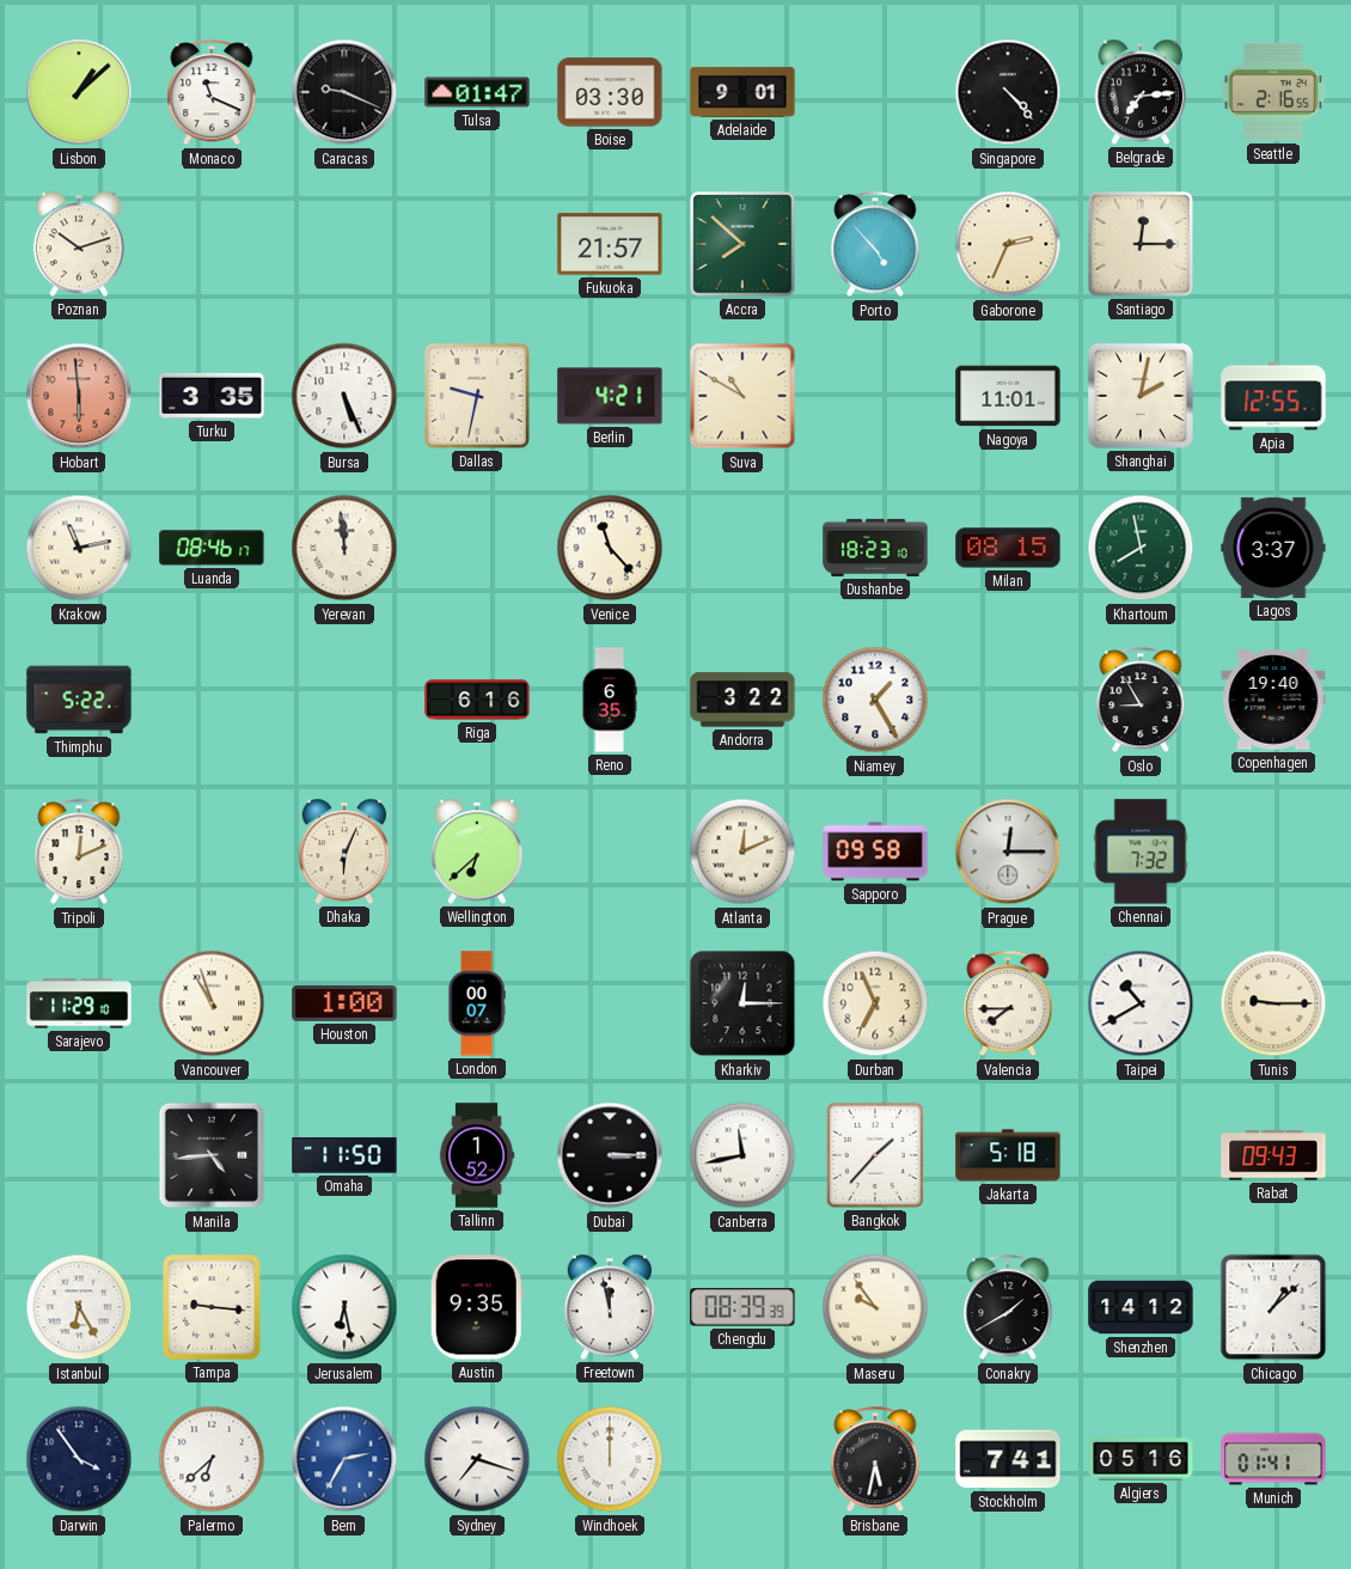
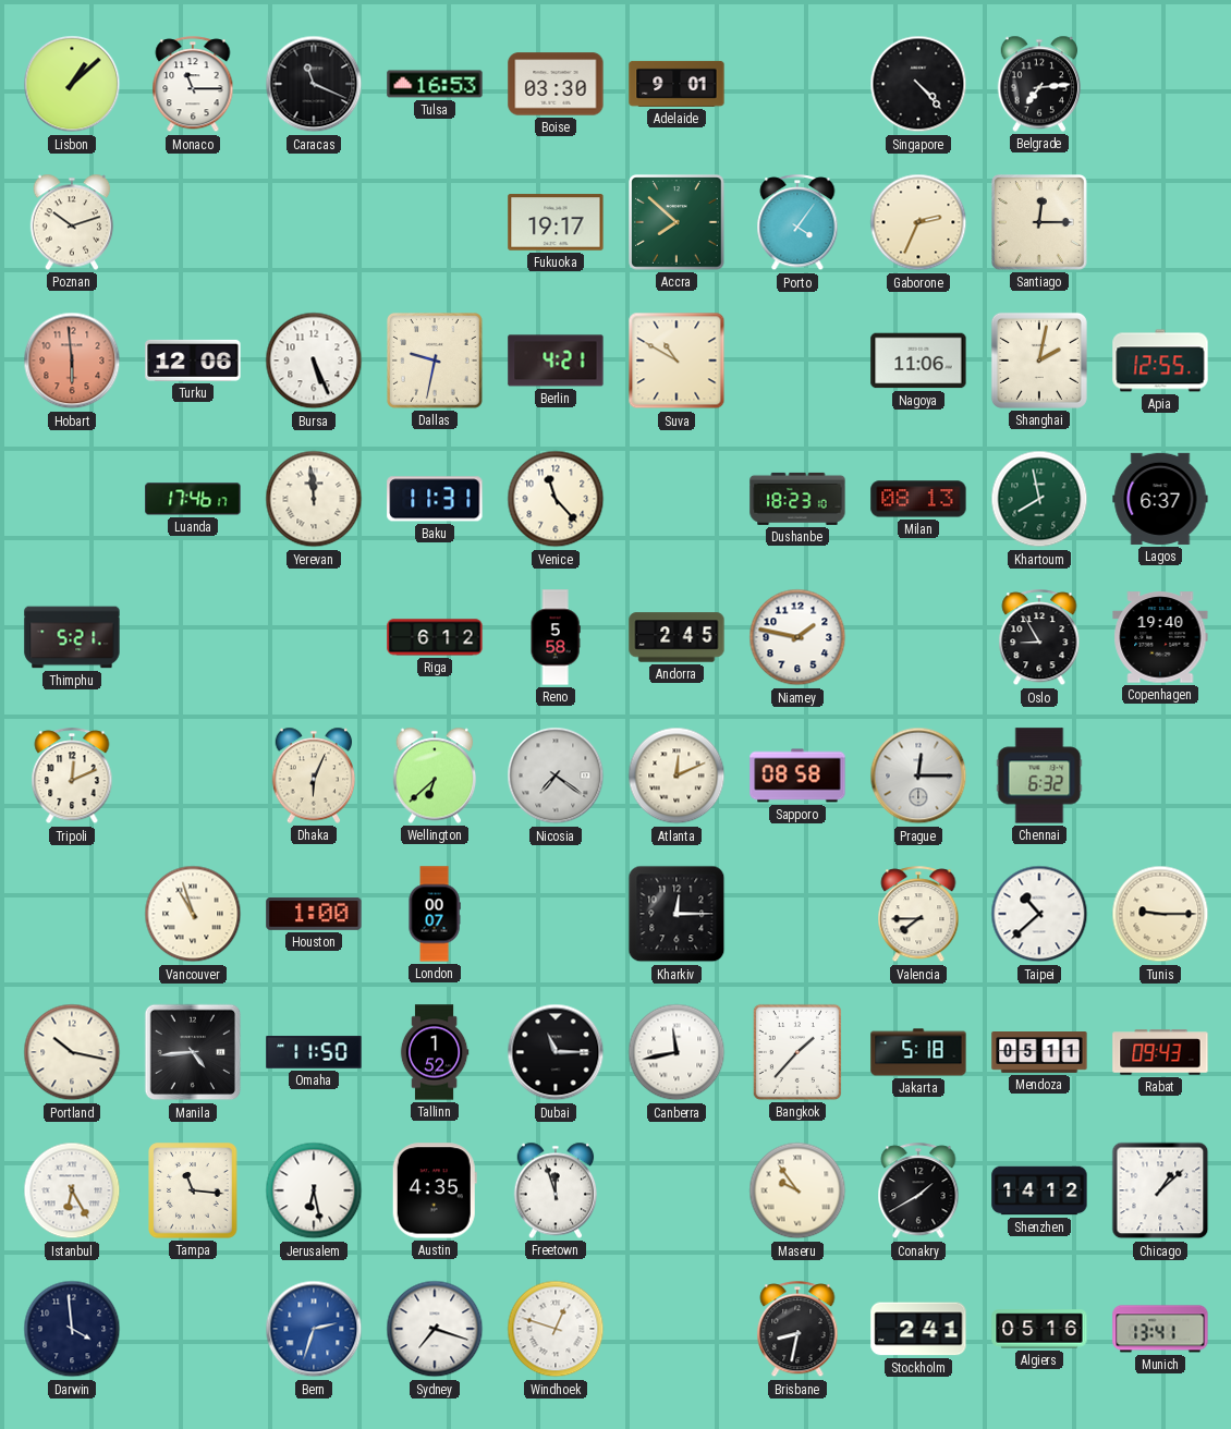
Monaco: 11:19 -> 11:15 (193, 85)
Caracas: 9:19 -> 11:19 (314, 84)
Tulsa: 01:47 -> 16:53 (435, 84)
Seattle: 2:16 -> none (1273, 92)
Fukuoka: 21:57 -> 19:17 (556, 222)
Porto: 4:53 -> 4:06 (797, 223)
Turku: 3:35 -> 12:06 (193, 361)
Nagoya: 11:01 -> 11:06 (918, 361)
Krakow: 11:13 -> none (79, 548)
Luanda: 08:46 -> 17:46 (193, 499)
Baku: none -> 11:31 (435, 499)
Milan: 08:15 -> 08:13 (918, 499)
Lagos: 3:37 -> 6:37 (1160, 499)
Thimphu: 5:22 -> 5:21 (72, 637)
Riga: 6:16 -> 6:12 (435, 637)
Reno: 6:35 -> 5:58 (556, 637)
Andorra: 3:22 -> 2:45 (677, 637)
Niamey: 1:25 -> 1:47 (797, 637)
Nicosia: none -> 7:21 (556, 775)
Sapporo: 09:58 -> 08:58 (797, 775)
Chennai: 7:32 -> 6:32 (1039, 775)
Sarajevo: 11:29 -> none (79, 1003)
Durban: 6:56 -> none (875, 1003)
Taipei: 10:40 -> 10:38 (1039, 914)
Portland: none -> 10:17 (72, 1052)
Dubai: 3:15 -> 11:15 (556, 1052)
Mendoza: none -> 05:11 (1039, 1053)
Tampa: 9:16 -> 11:16 (193, 1190)
Austin: 9:35 -> 4:35 (435, 1190)
Freetown: 11:58 -> 11:57 (556, 1190)
Chengdu: 08:39 -> none (742, 1307)
Darwin: 3:54 -> 3:59 (72, 1329)
Palermo: 6:38 -> none (212, 1459)
Bern: 2:35 -> 2:33 (314, 1329)
Windhoek: 12:00 -> 12:48 (556, 1329)
Brisbane: 5:32 -> 8:32 (797, 1330)
Stockholm: 7:41 -> 2:41 (918, 1329)
Munich: 01:41 -> 13:41 (1160, 1329)
